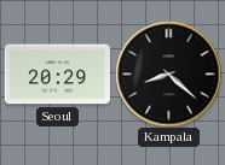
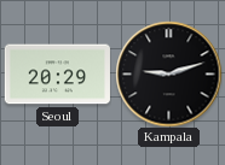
Kampala: 8:22 -> 9:12 (168, 73)
